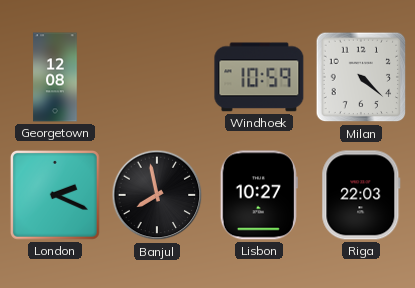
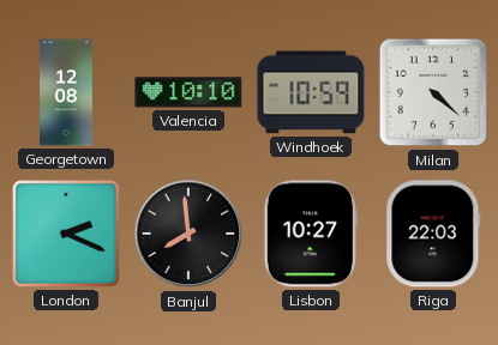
Valencia: none -> 10:10 (188, 92)
Banjul: 7:58 -> 7:59 (188, 234)
